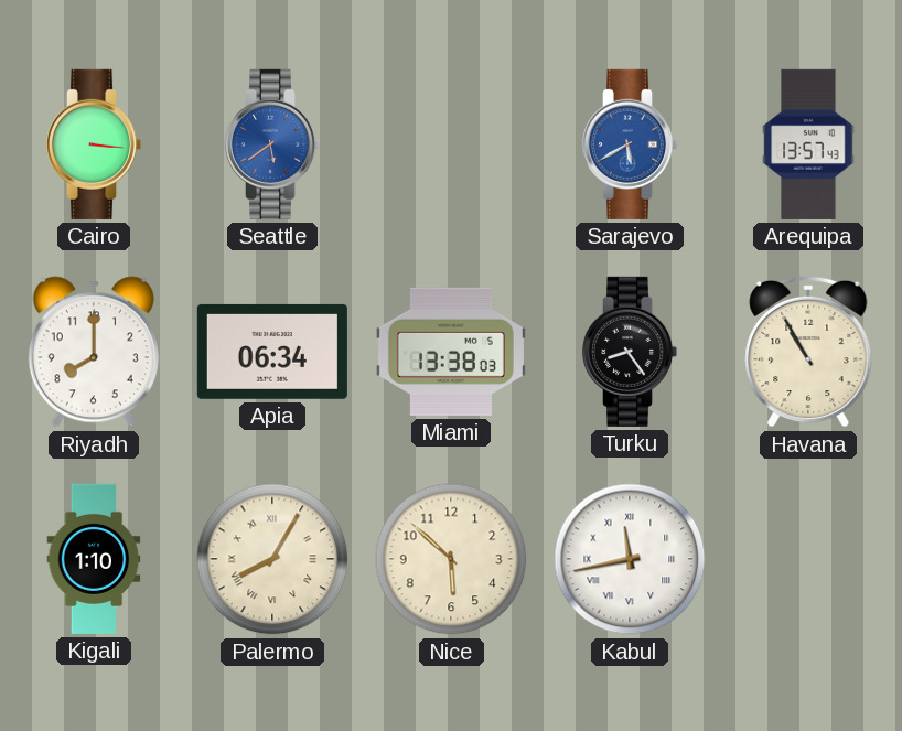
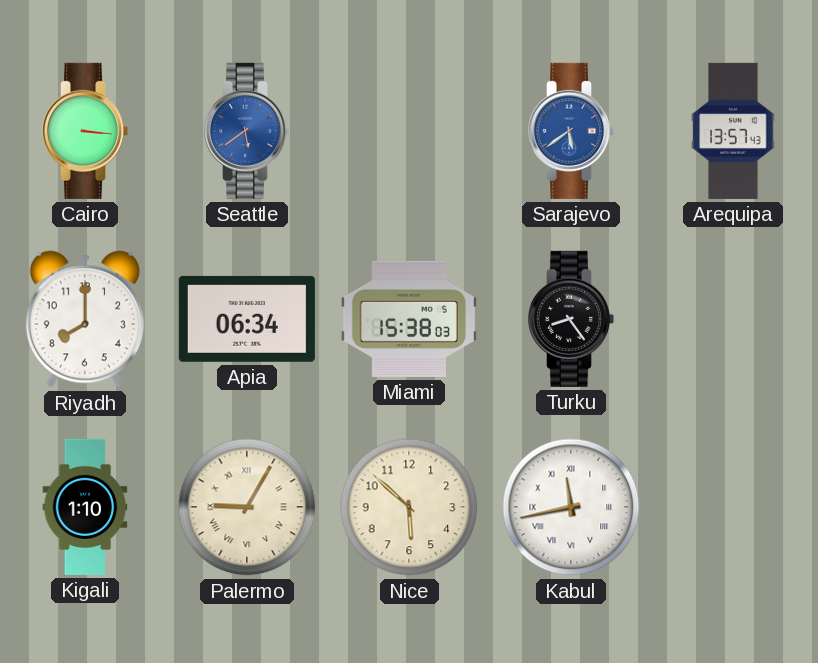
Sarajevo: 5:40 -> 5:39 (571, 131)
Miami: 13:38 -> 15:38 (409, 319)
Havana: 10:55 -> none (808, 352)
Palermo: 8:05 -> 9:05 (247, 507)
